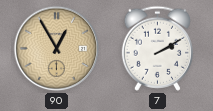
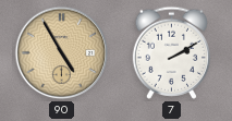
90: 12:55 -> 4:55 (62, 53)
